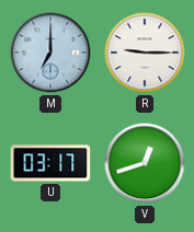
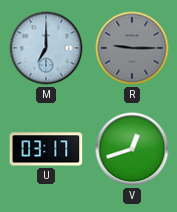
R dial: white -> grey (132, 48)
